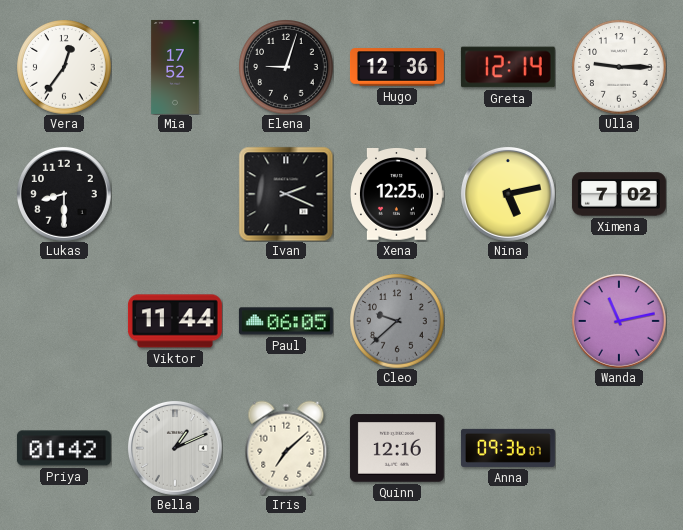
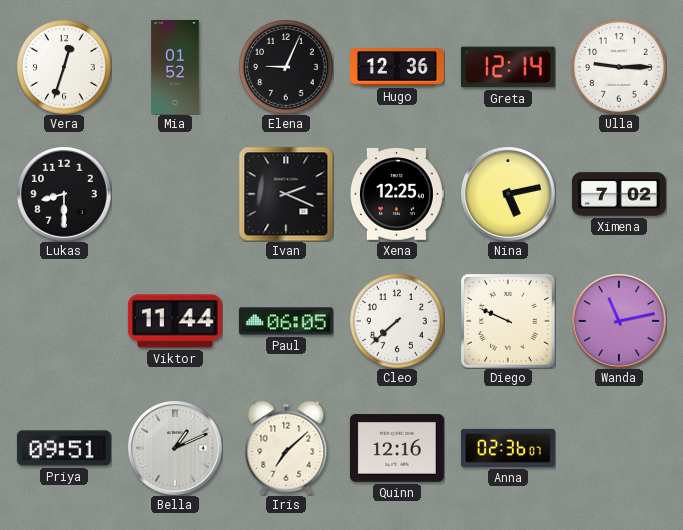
Vera: 12:36 -> 12:33 (64, 67)
Mia: 17:52 -> 01:52 (175, 67)
Elena: 9:03 -> 9:04 (286, 67)
Cleo: 9:38 -> 7:38 (397, 321)
Cleo dial: grey -> white (397, 321)
Diego: none -> 9:49 (508, 321)
Priya: 01:42 -> 09:51 (64, 448)
Anna: 09:36 -> 02:36 (508, 448)
